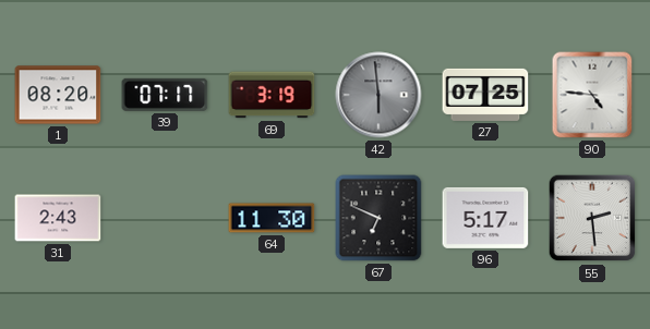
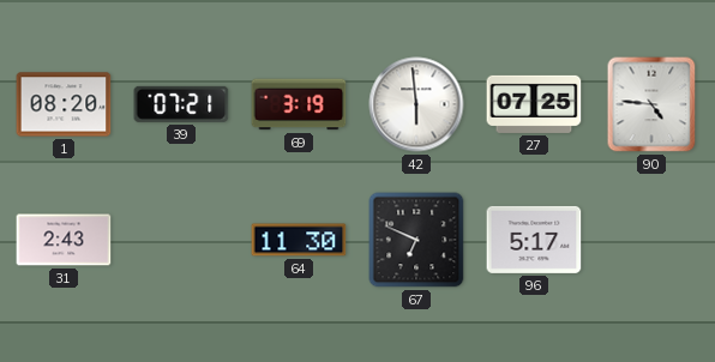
39: 07:17 -> 07:21 (181, 104)
42 dial: grey -> white (416, 104)
55: 2:29 -> none (592, 218)
